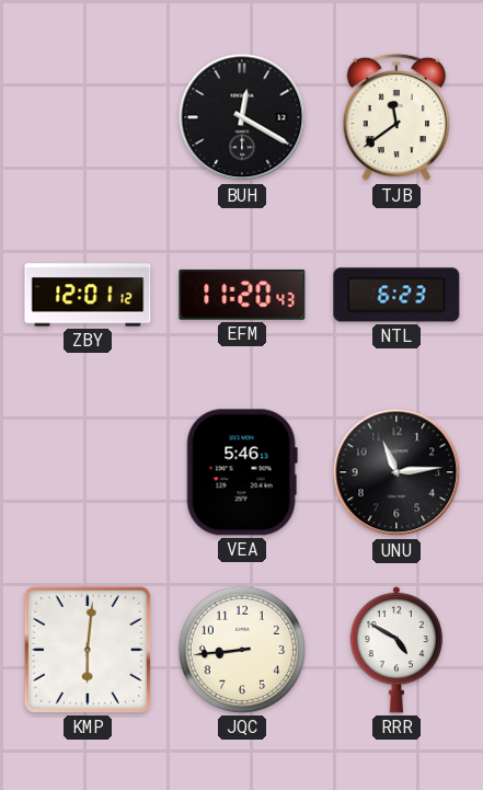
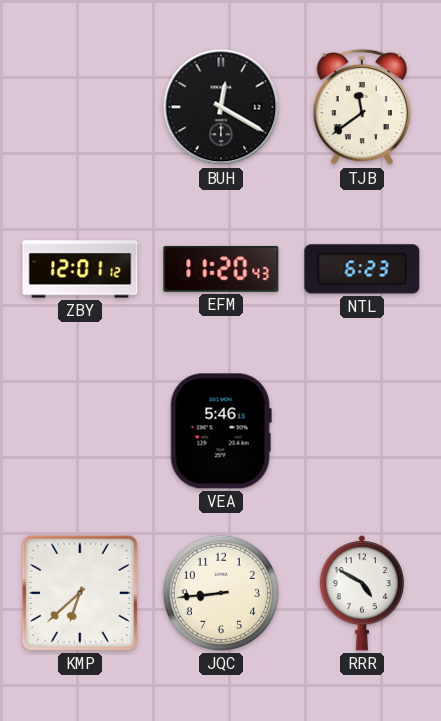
UNU: 11:14 -> none (396, 472)
KMP: 6:01 -> 6:38 (80, 593)
